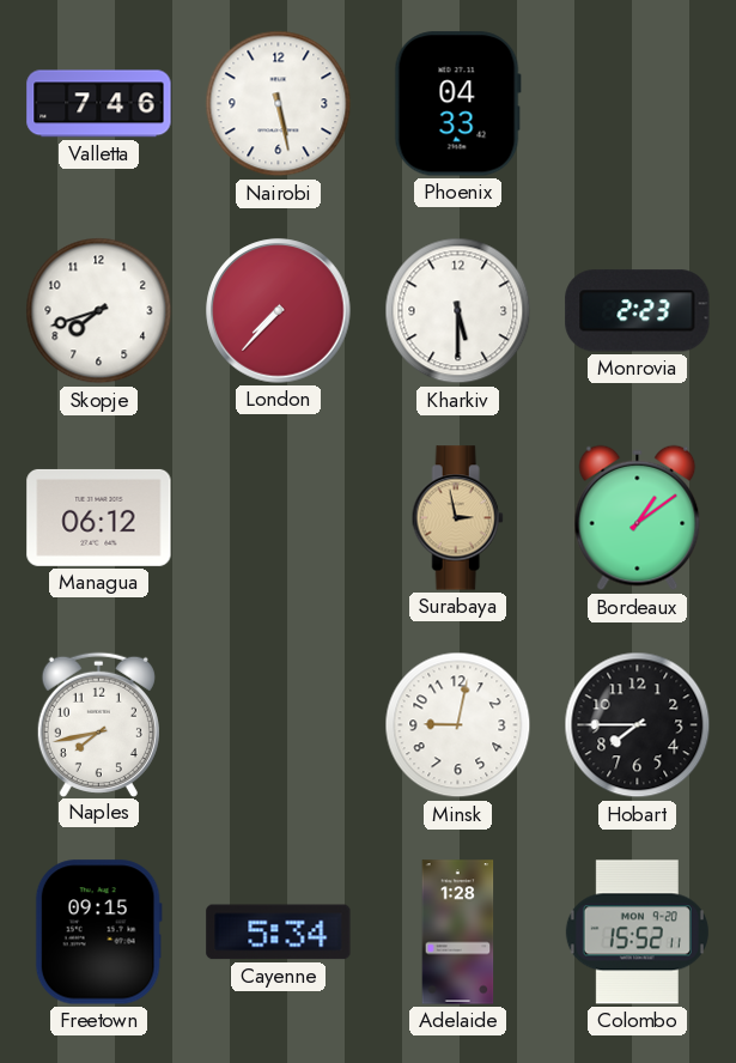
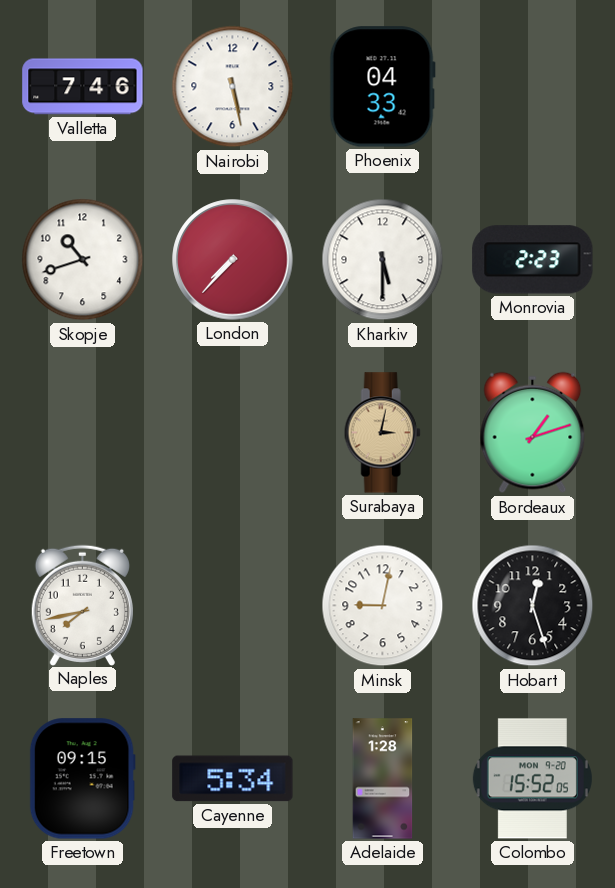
Skopje: 7:42 -> 10:42 (83, 260)
Managua: 06:12 -> none (99, 517)
Surabaya: 2:58 -> 3:02 (382, 433)
Bordeaux: 1:09 -> 1:12 (533, 433)
Hobart: 7:45 -> 12:27 (533, 606)
Colombo: 15:52:11 -> 15:52:05 (532, 779)
